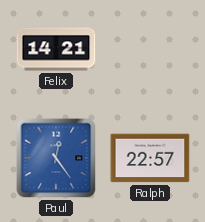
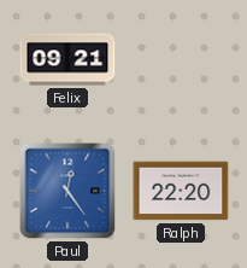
Felix: 14:21 -> 09:21 (67, 59)
Ralph: 22:57 -> 22:20 (181, 191)
